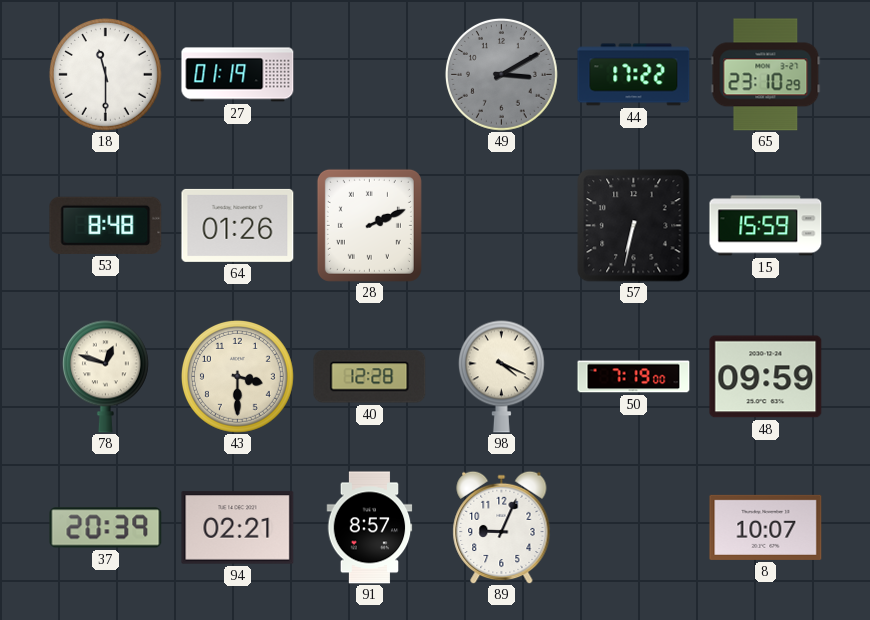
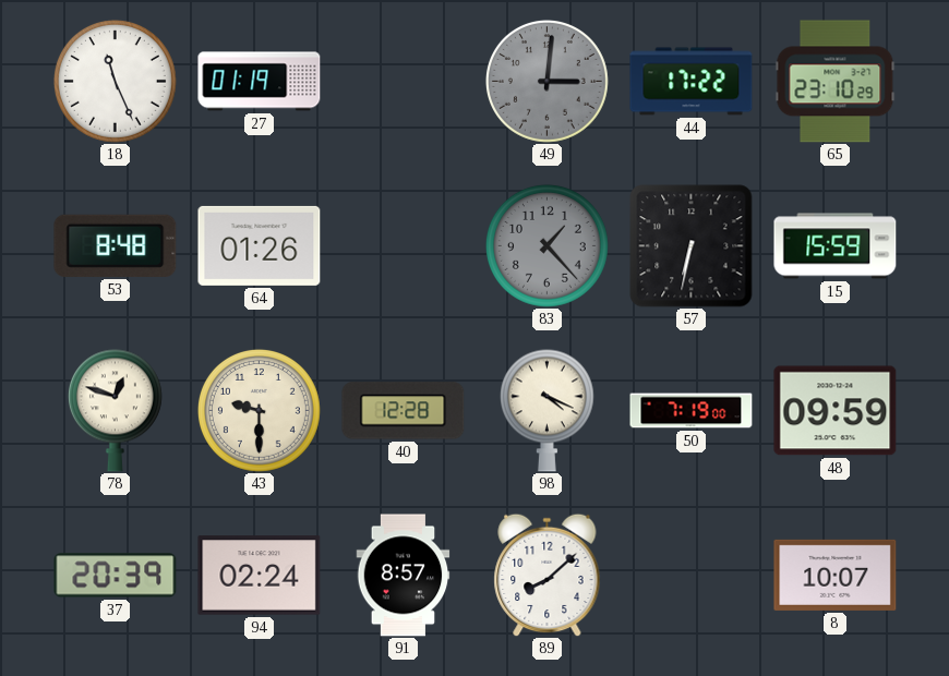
18: 11:30 -> 11:26 (115, 81)
49: 3:10 -> 3:01 (546, 81)
28: 2:11 -> none (369, 225)
83: none -> 1:23 (546, 245)
43: 3:30 -> 9:30 (259, 410)
94: 02:21 -> 02:24 (260, 576)
89: 9:04 -> 8:08 (548, 575)
